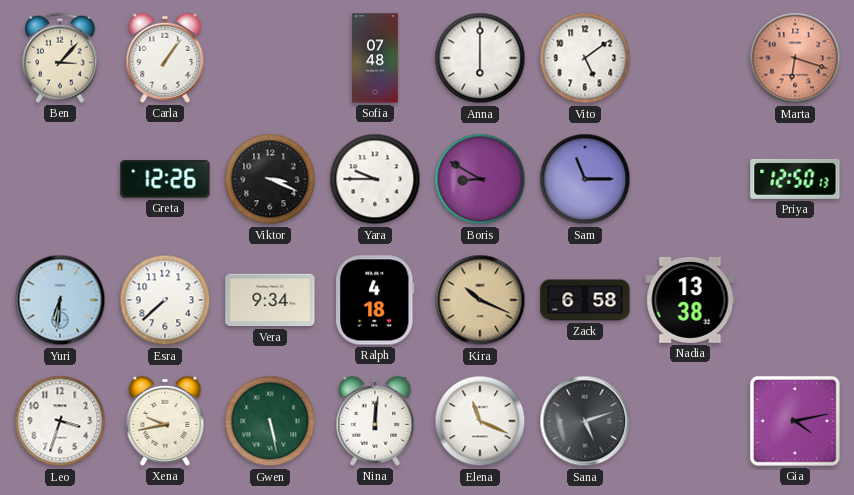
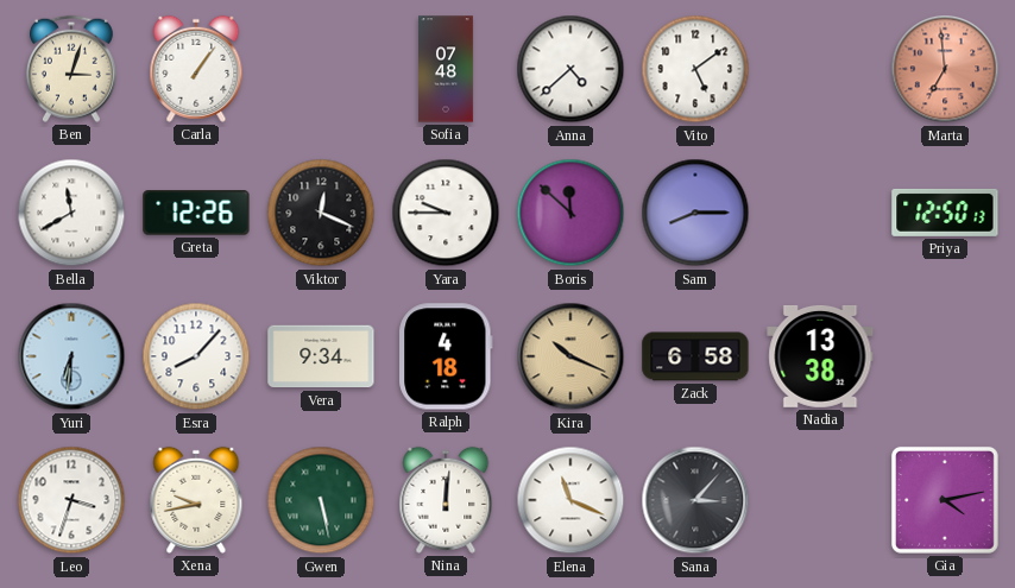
Ben: 3:07 -> 3:03 (71, 69)
Anna: 6:00 -> 4:38 (570, 69)
Marta: 6:18 -> 6:59 (945, 69)
Bella: none -> 11:40 (71, 213)
Viktor: 3:19 -> 12:19 (321, 213)
Boris: 8:50 -> 11:52 (570, 213)
Sam: 11:15 -> 8:15 (695, 213)
Esra: 7:38 -> 8:07 (196, 356)
Sana: 5:12 -> 3:07 (695, 500)
